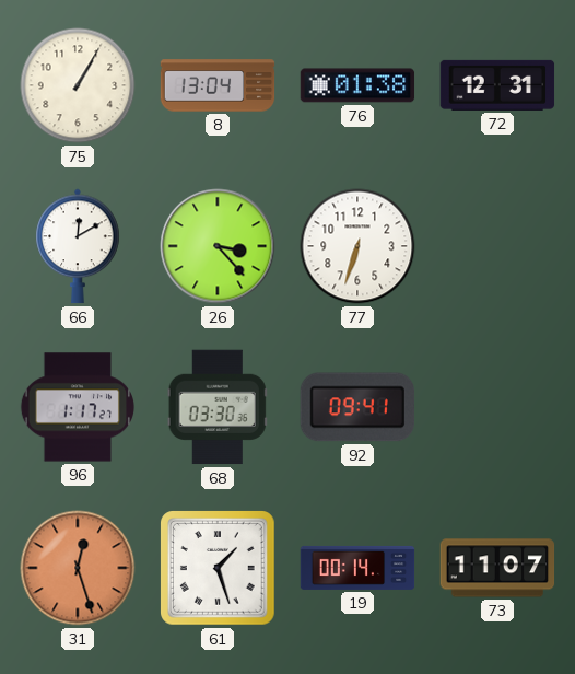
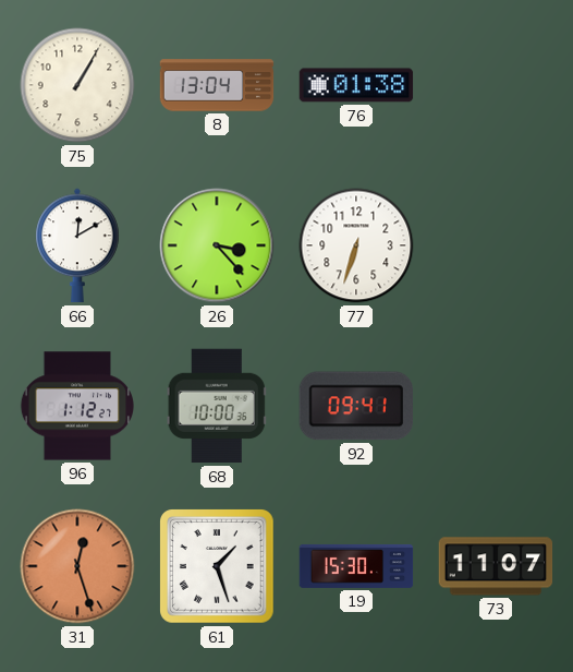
72: 12:31 -> none (497, 85)
96: 1:17 -> 1:12 (76, 406)
68: 03:30 -> 10:00 (217, 406)
19: 00:14 -> 15:30 (356, 566)
